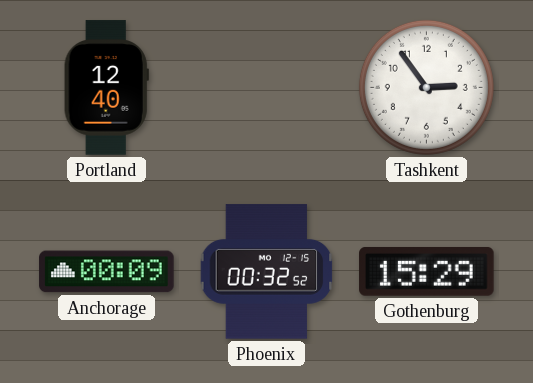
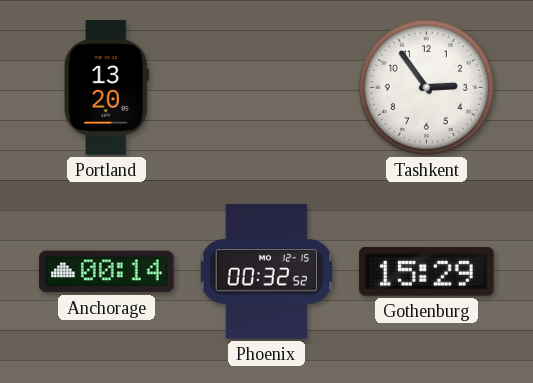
Portland: 12:40 -> 13:20 (106, 88)
Anchorage: 00:09 -> 00:14 (107, 272)
